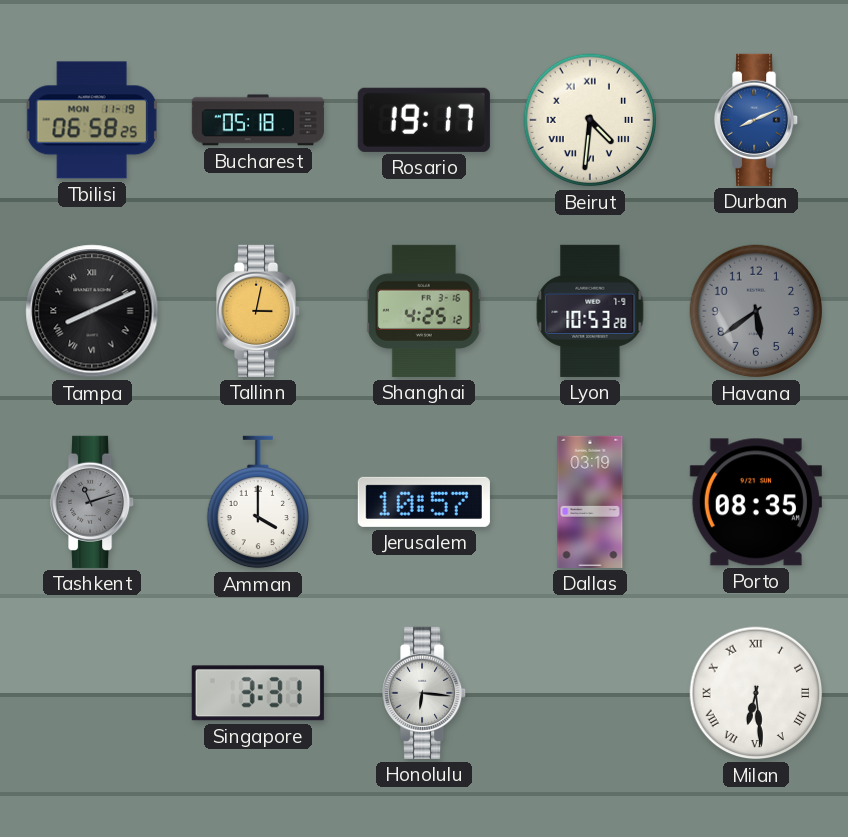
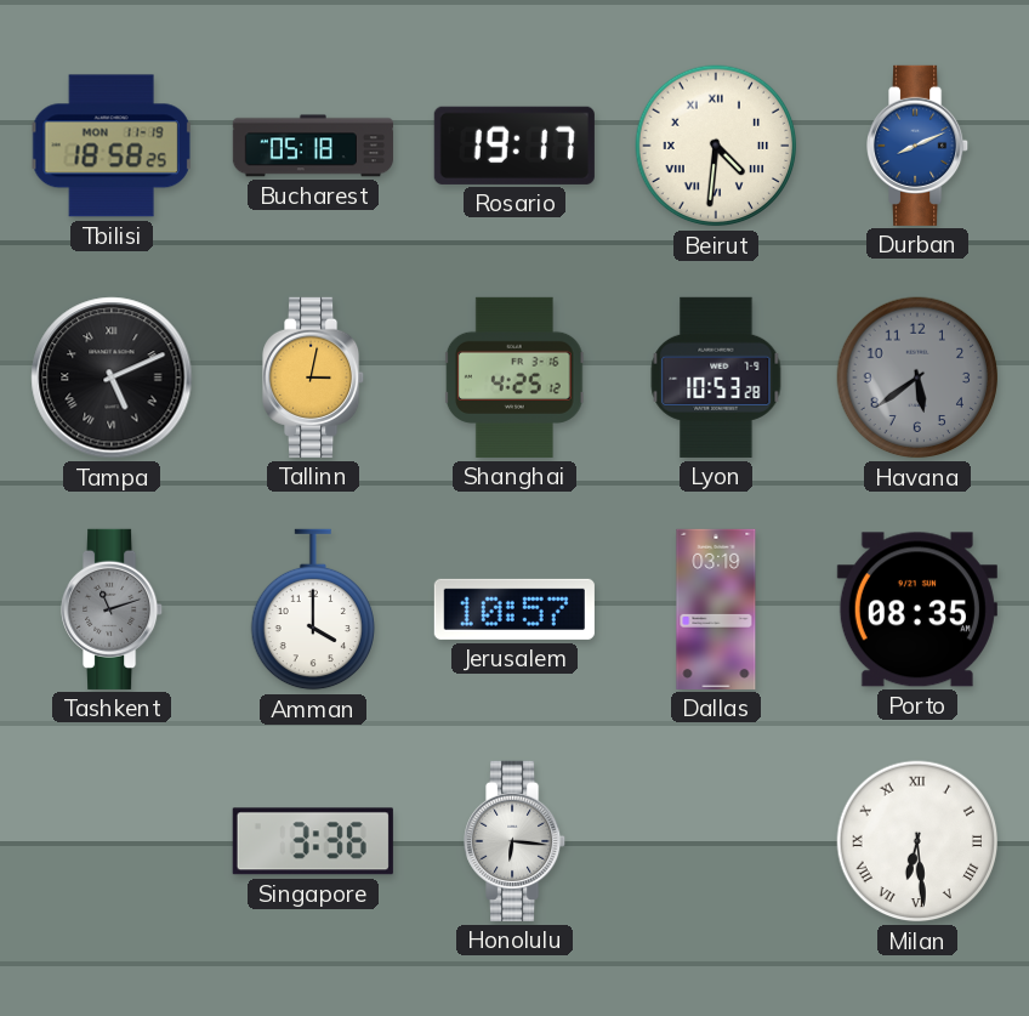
Tbilisi: 06:58 -> 18:58 (112, 146)
Tampa: 8:11 -> 5:11 (112, 378)
Singapore: 3:31 -> 3:36 (313, 841)
